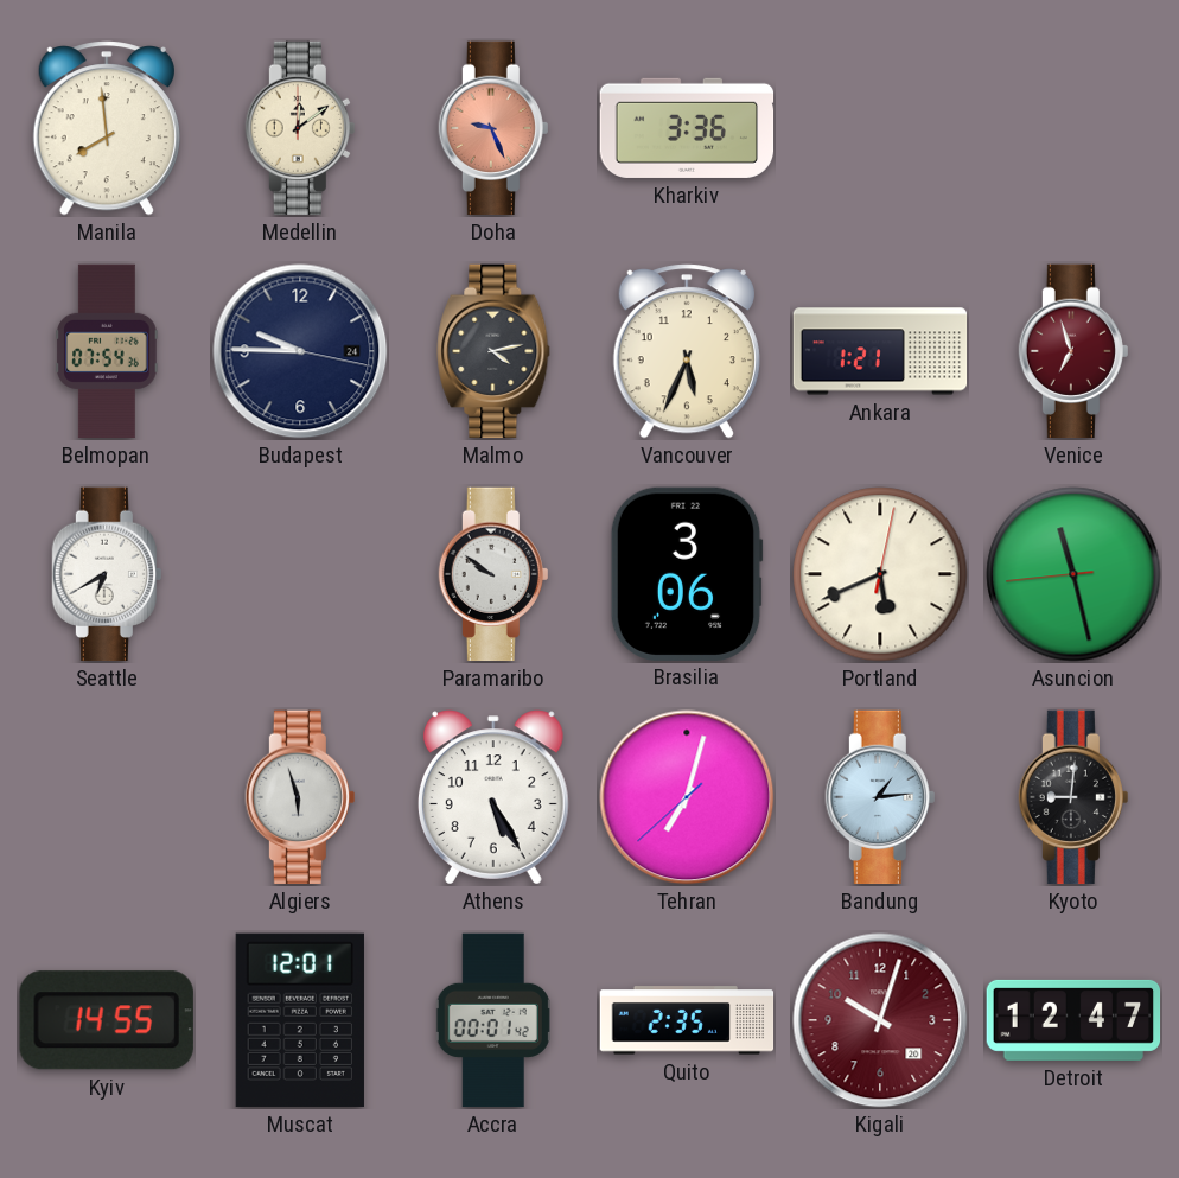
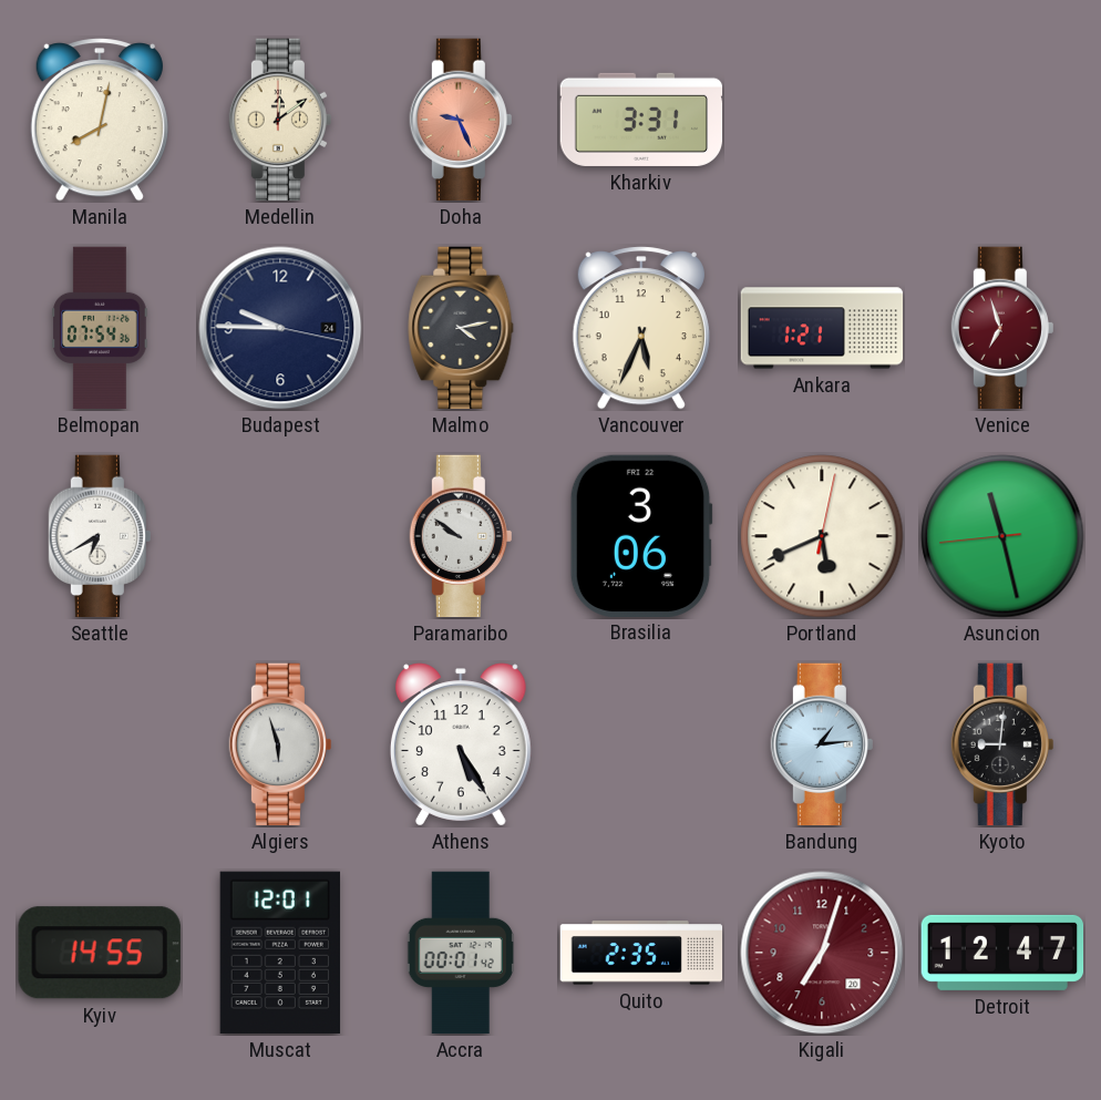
Manila: 7:59 -> 8:02 (100, 120)
Kharkiv: 3:36 -> 3:31 (641, 120)
Tehran: 7:02 -> none (687, 797)
Kigali: 10:03 -> 7:03 (822, 953)
